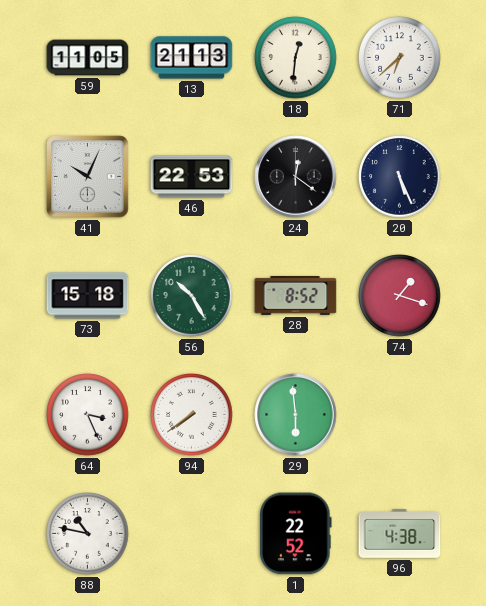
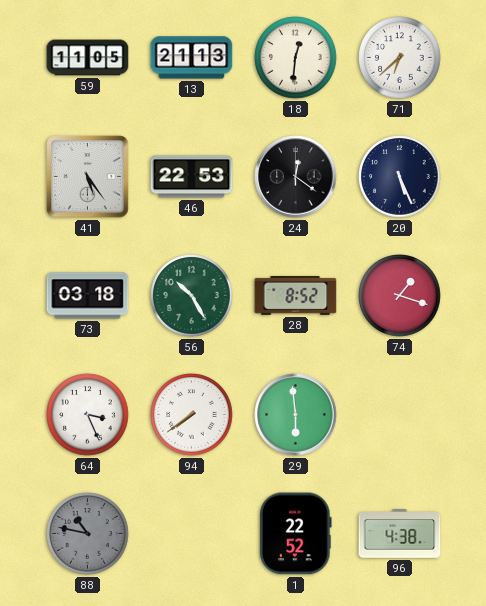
41: 10:04 -> 5:24 (88, 177)
73: 15:18 -> 03:18 (88, 296)
88 dial: white -> grey (88, 534)
